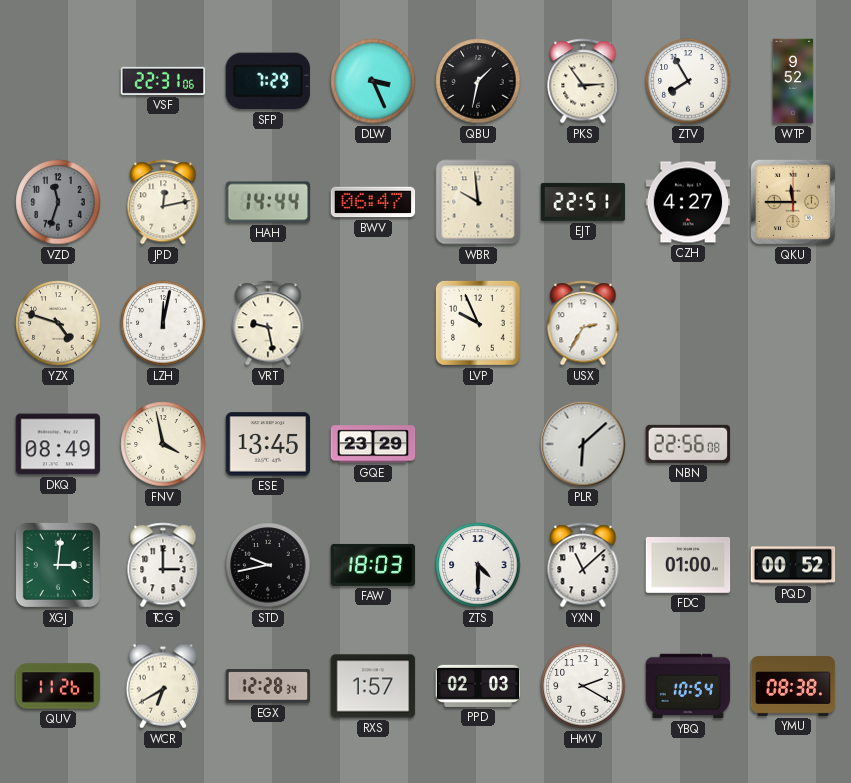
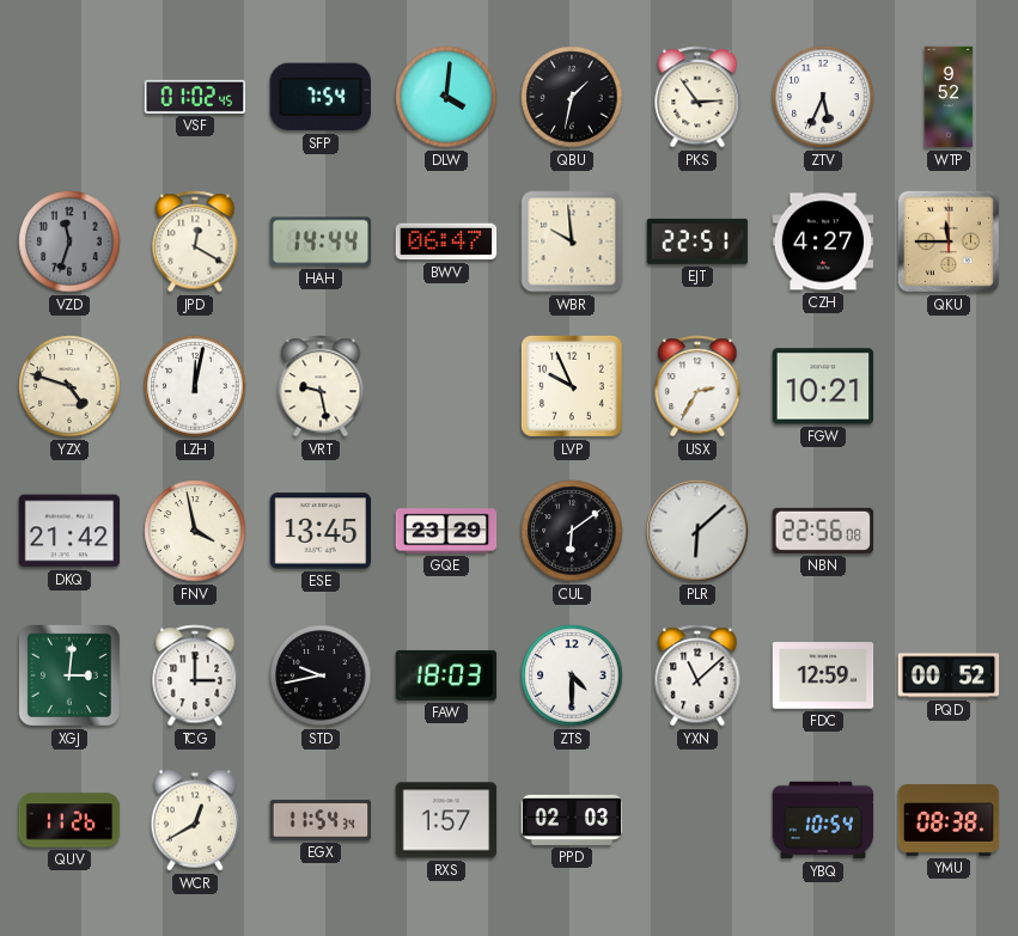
VSF: 22:31 -> 01:02 (195, 97)
SFP: 7:29 -> 7:54 (319, 97)
DLW: 3:26 -> 4:01 (446, 97)
ZTV: 7:55 -> 5:34 (823, 97)
JPD: 12:13 -> 12:20 (195, 241)
FGW: none -> 10:21 (823, 386)
DKQ: 08:49 -> 21:42 (69, 531)
CUL: none -> 6:09 (572, 531)
FDC: 01:00 -> 12:59 (823, 677)
WCR: 6:40 -> 12:40 (195, 820)
EGX: 12:28 -> 11:54 (321, 820)
HMV: 2:20 -> none (583, 686)
